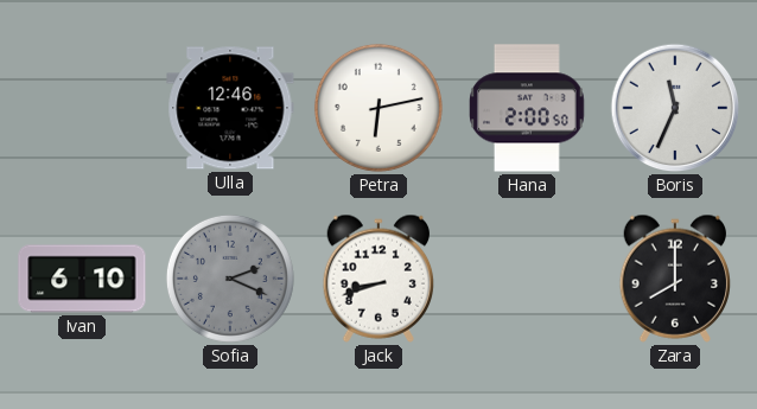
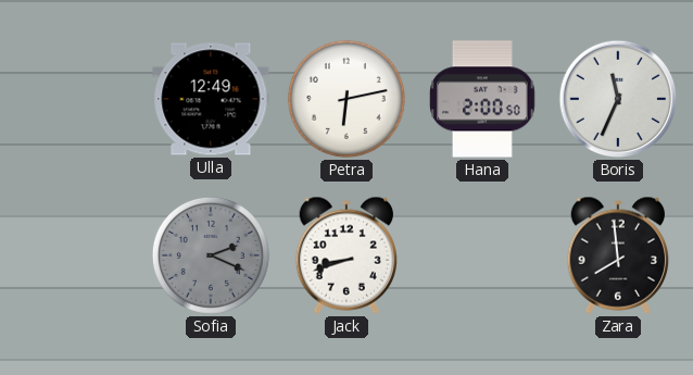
Ulla: 12:46 -> 12:49 (211, 99)
Ivan: 6:10 -> none (82, 279)
Zara: 8:00 -> 7:59 (618, 255)
